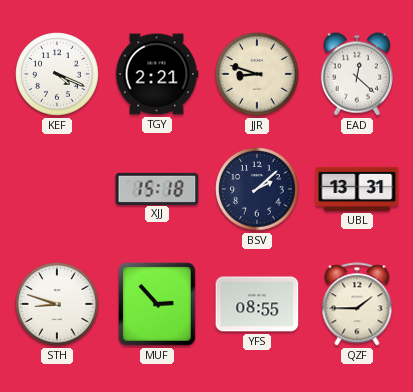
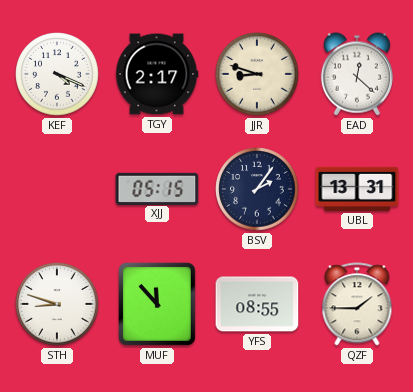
TGY: 2:21 -> 2:17 (157, 74)
XJJ: 15:18 -> 05:15 (157, 188)
BSV: 2:08 -> 2:06 (257, 189)
MUF: 2:53 -> 11:53 (158, 304)
